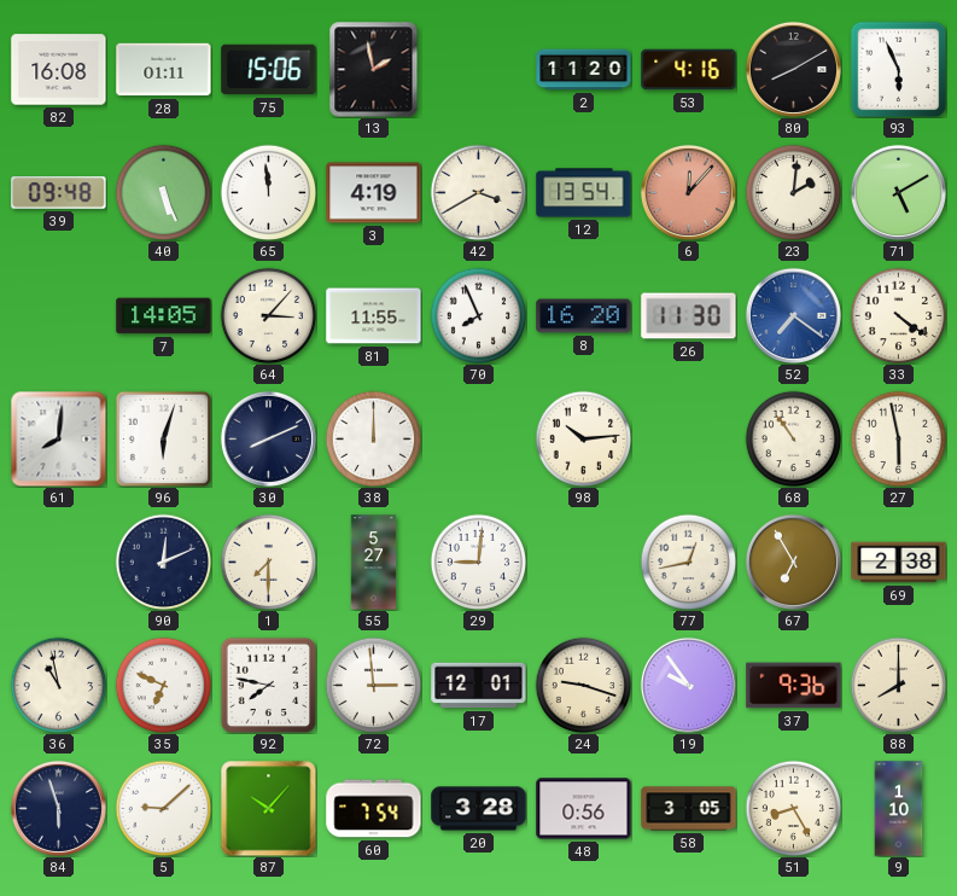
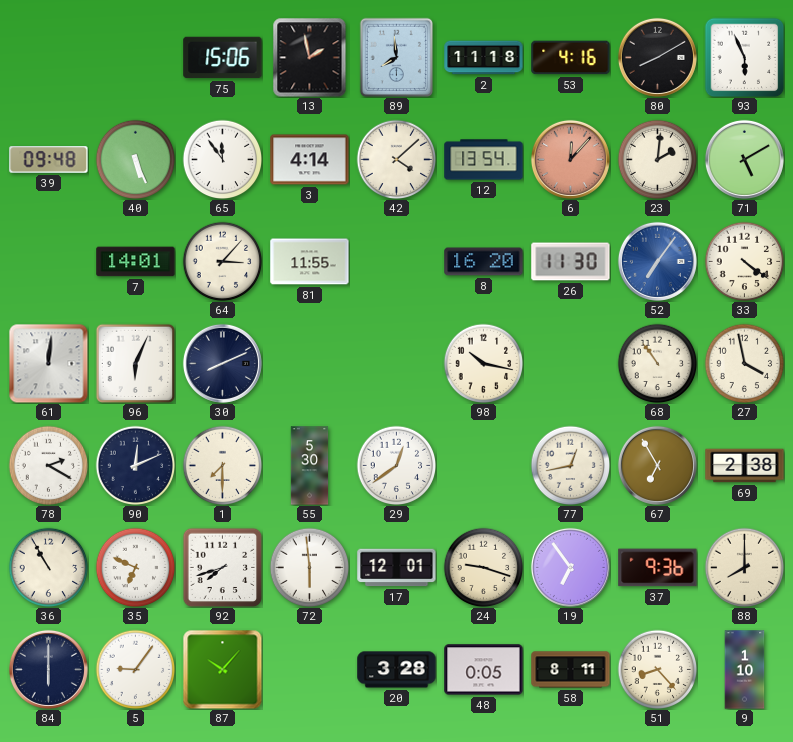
82: 16:08 -> none (59, 70)
28: 01:11 -> none (164, 70)
89: none -> 7:59 (397, 57)
2: 11:20 -> 11:18 (484, 58)
65: 11:59 -> 11:54 (222, 159)
3: 4:19 -> 4:14 (310, 160)
42: 3:40 -> 4:08 (396, 159)
7: 14:05 -> 14:01 (136, 262)
70: 7:56 -> none (478, 315)
52: 7:21 -> 7:06 (657, 261)
61: 8:01 -> 12:01 (48, 363)
96: 6:03 -> 6:04 (135, 363)
38: 12:00 -> none (373, 438)
98: 10:14 -> 10:17 (483, 363)
27: 5:58 -> 3:58 (744, 363)
78: none -> 2:20 (48, 465)
55: 5:27 -> 5:30 (310, 466)
29: 9:01 -> 12:39 (396, 465)
36: 10:58 -> 10:55 (48, 567)
92: 7:47 -> 7:42 (222, 567)
72: 2:59 -> 5:59 (309, 567)
19: 9:54 -> 6:54 (570, 567)
84: 5:57 -> 6:00 (48, 669)
5: 9:08 -> 9:06 (135, 669)
60: 7:54 -> none (374, 809)
48: 0:56 -> 0:05 (484, 670)
58: 3:05 -> 8:11 (571, 670)
51: 8:25 -> 8:23 (657, 669)
